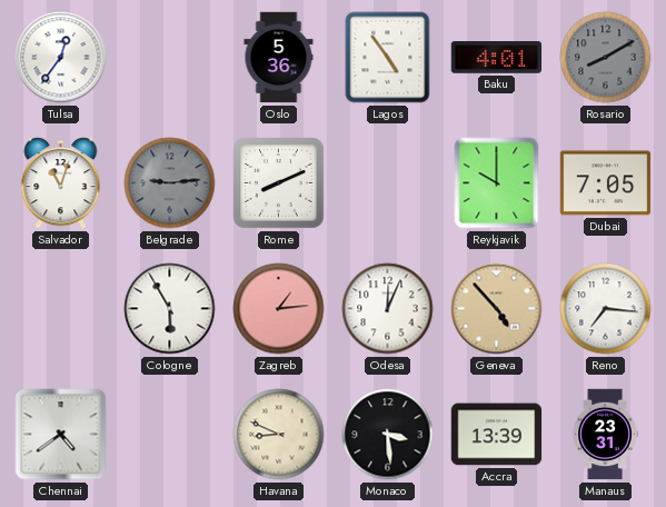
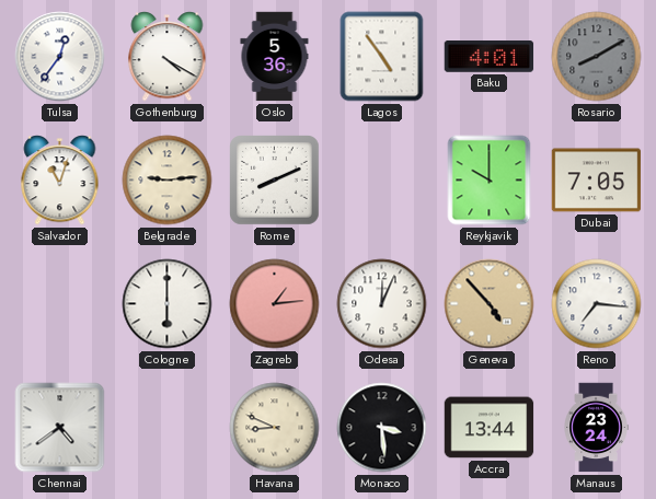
Gothenburg: none -> 4:20 (168, 57)
Belgrade dial: grey -> cream (168, 181)
Cologne: 5:55 -> 6:00 (168, 304)
Accra: 13:39 -> 13:44 (490, 428)
Manaus: 23:31 -> 23:24 (596, 428)
